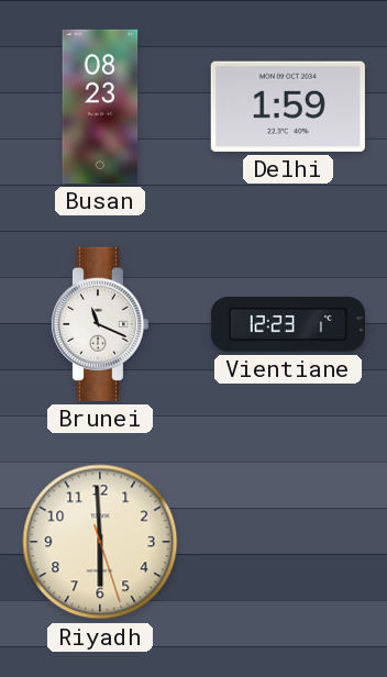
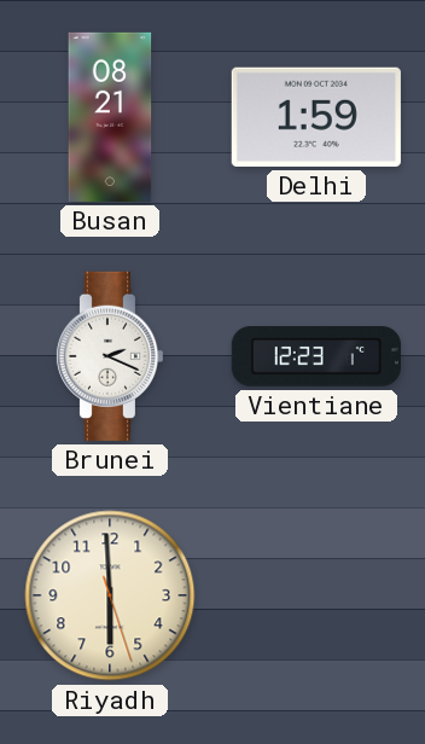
Busan: 08:23 -> 08:21 (110, 117)
Brunei: 11:19 -> 2:19 (109, 356)
